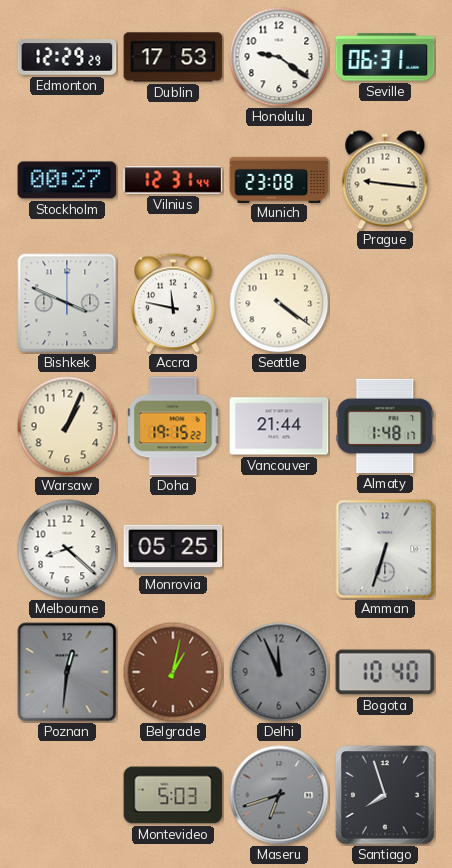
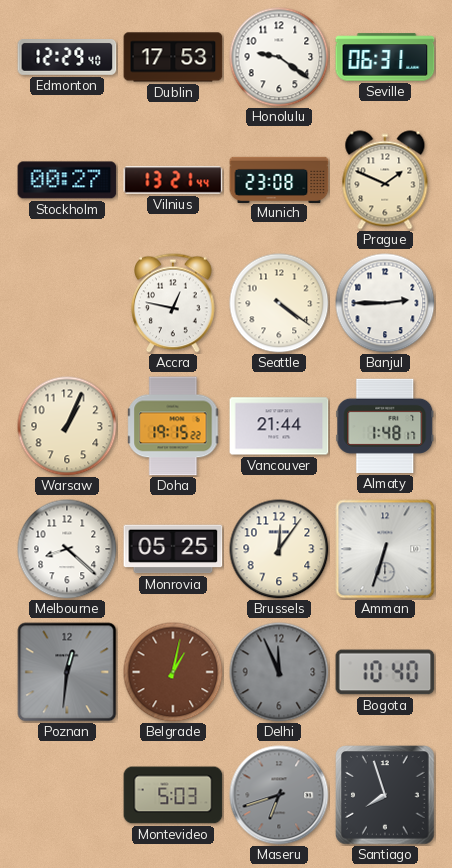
Edmonton: 12:29:29 -> 12:29:40 (67, 58)
Vilnius: 12:31 -> 13:21 (173, 180)
Prague: 9:16 -> 1:49 (385, 180)
Bishkek: 3:49 -> none (67, 303)
Accra: 11:47 -> 12:47 (173, 303)
Banjul: none -> 2:45 (385, 303)
Brussels: none -> 12:06 (279, 549)
